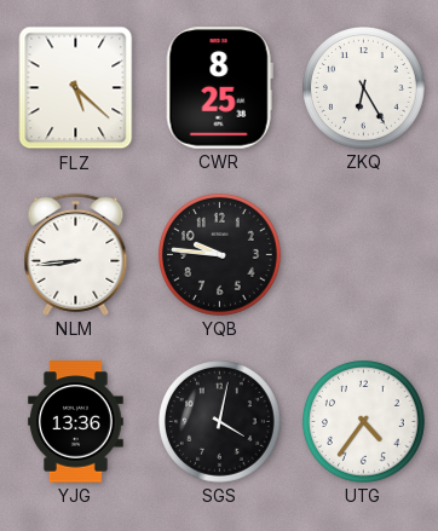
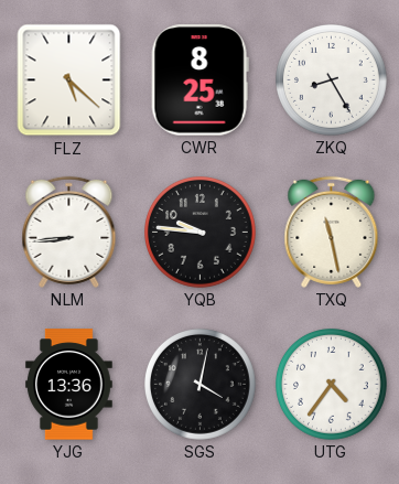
ZKQ: 6:25 -> 8:25 (332, 80)
TXQ: none -> 11:28 (332, 232)
